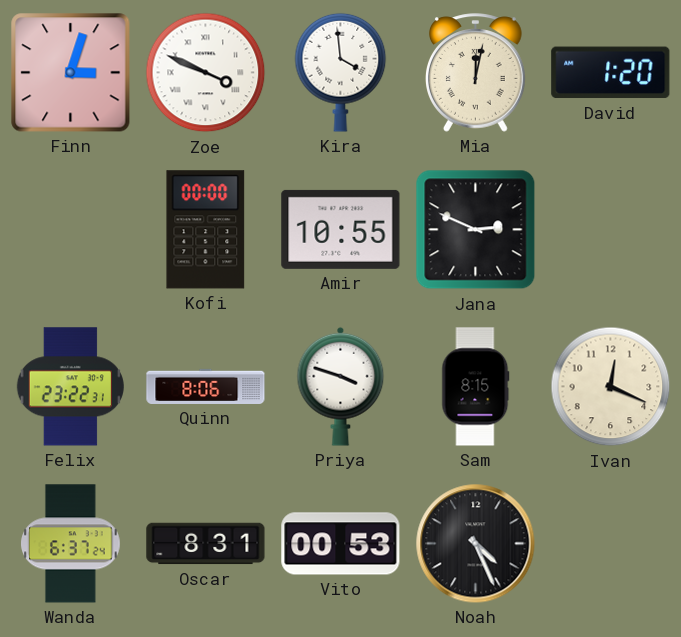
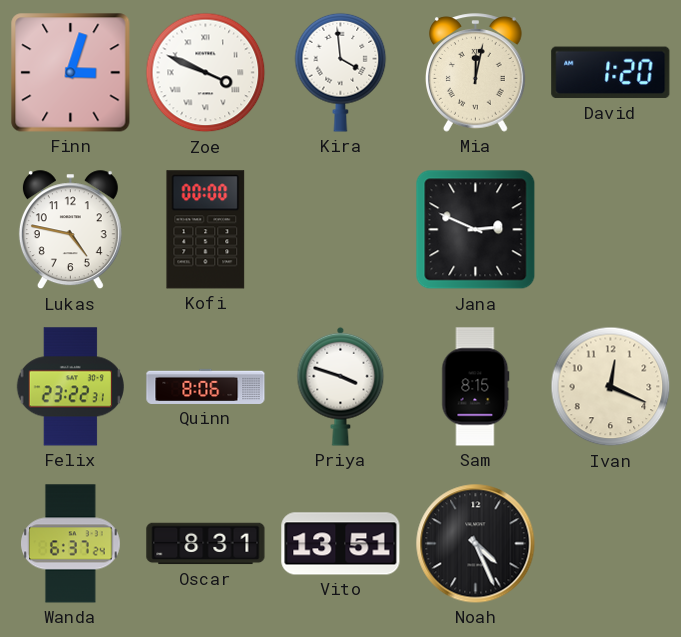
Lukas: none -> 4:47 (70, 230)
Amir: 10:55 -> none (341, 229)
Vito: 00:53 -> 13:51 (341, 544)
